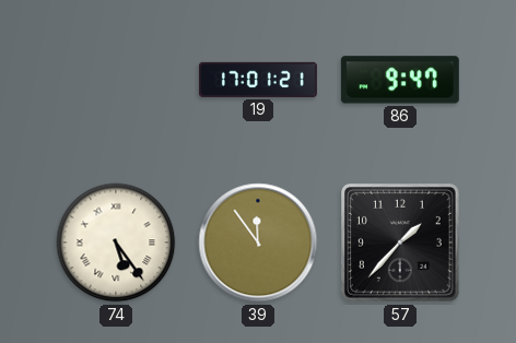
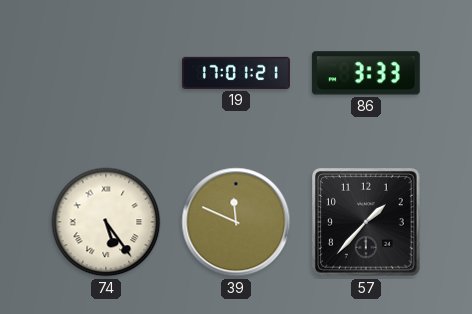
86: 9:47 -> 3:33 (366, 73)
39: 11:54 -> 11:49 (236, 222)
